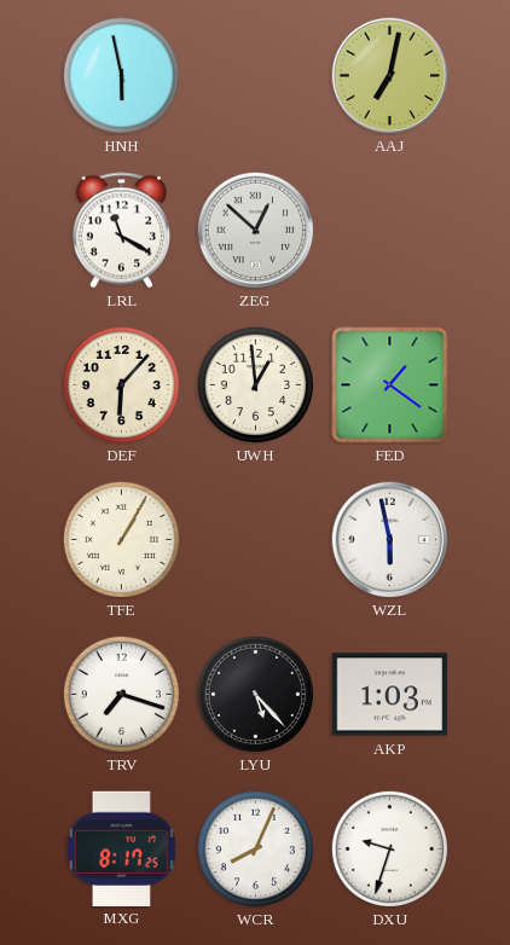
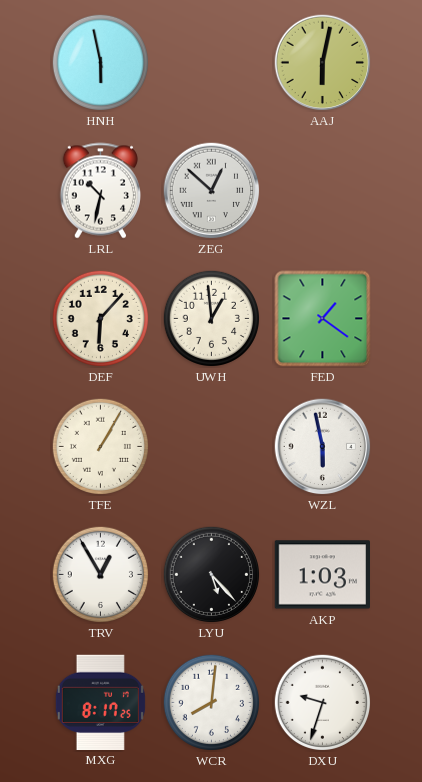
AAJ: 7:02 -> 6:02 (323, 63)
LRL: 11:20 -> 10:32 (100, 191)
TRV: 7:18 -> 12:55 (100, 574)
WCR: 8:04 -> 8:01 (211, 702)
